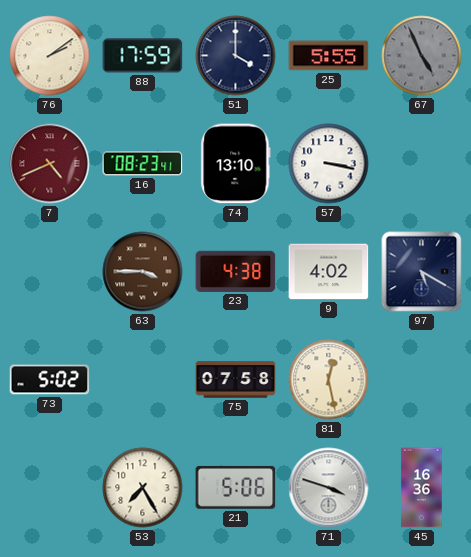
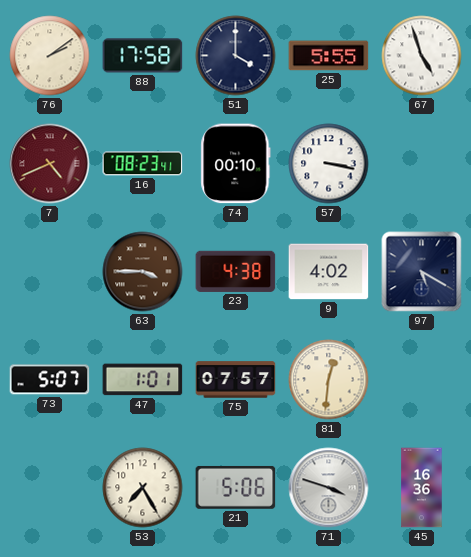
88: 17:59 -> 17:58 (143, 56)
67: 4:56 -> 4:57 (422, 56)
67 dial: grey -> white (422, 56)
74: 13:10 -> 00:10 (236, 164)
73: 5:02 -> 5:07 (50, 380)
47: none -> 1:01 (143, 380)
75: 07:58 -> 07:57 (236, 380)
81: 12:28 -> 12:31 (329, 380)
